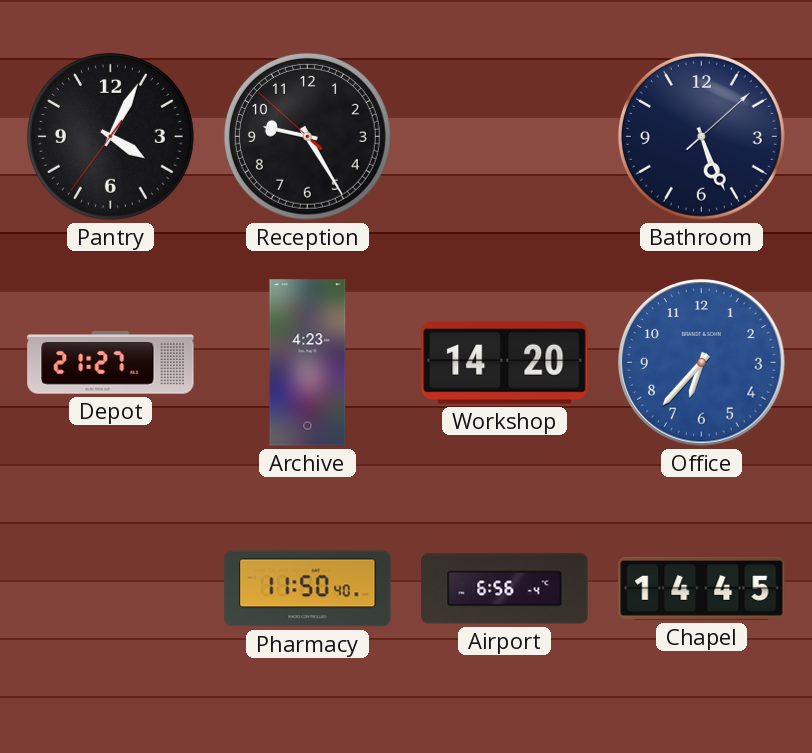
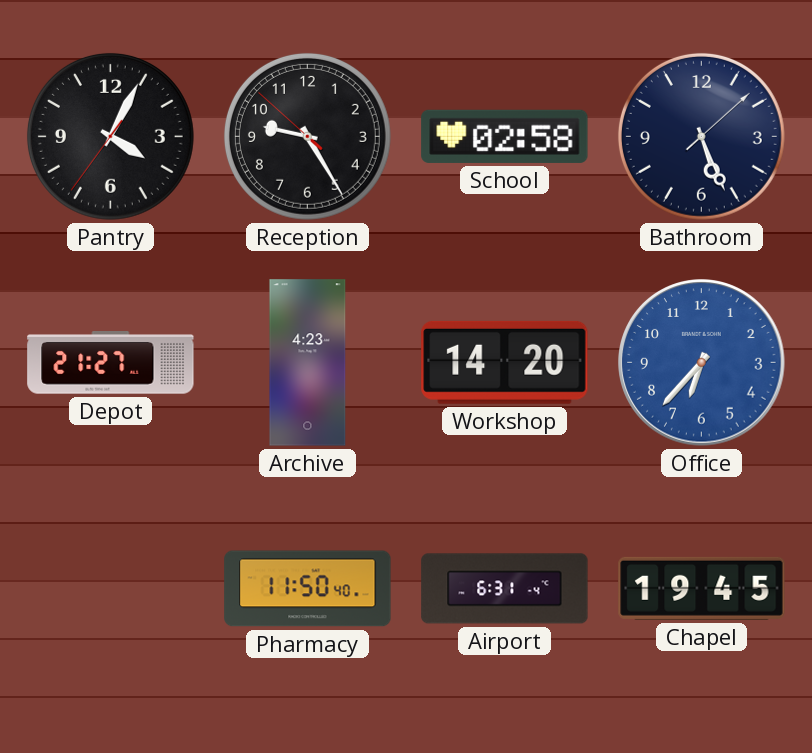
School: none -> 02:58 (505, 136)
Airport: 6:56 -> 6:31 (505, 589)
Chapel: 14:45 -> 19:45 (702, 588)
